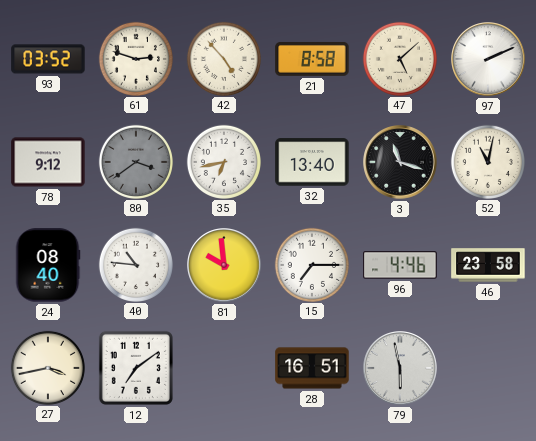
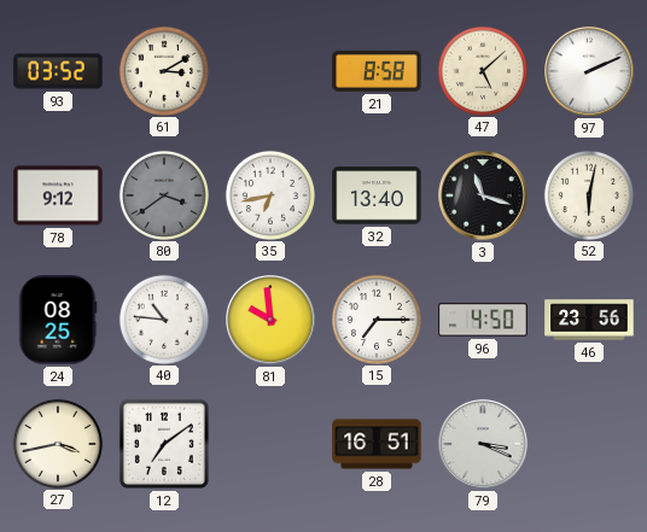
61: 2:48 -> 3:10 (163, 70)
42: 4:53 -> none (223, 58)
52: 11:02 -> 6:02 (588, 194)
24: 08:40 -> 08:25 (58, 320)
96: 4:46 -> 4:50 (483, 320)
46: 23:58 -> 23:56 (589, 320)
79: 5:58 -> 3:19 (483, 444)
